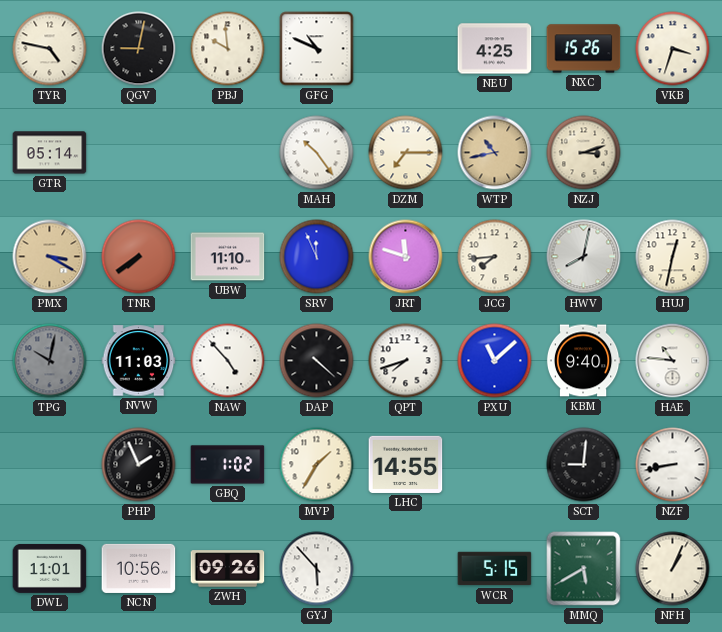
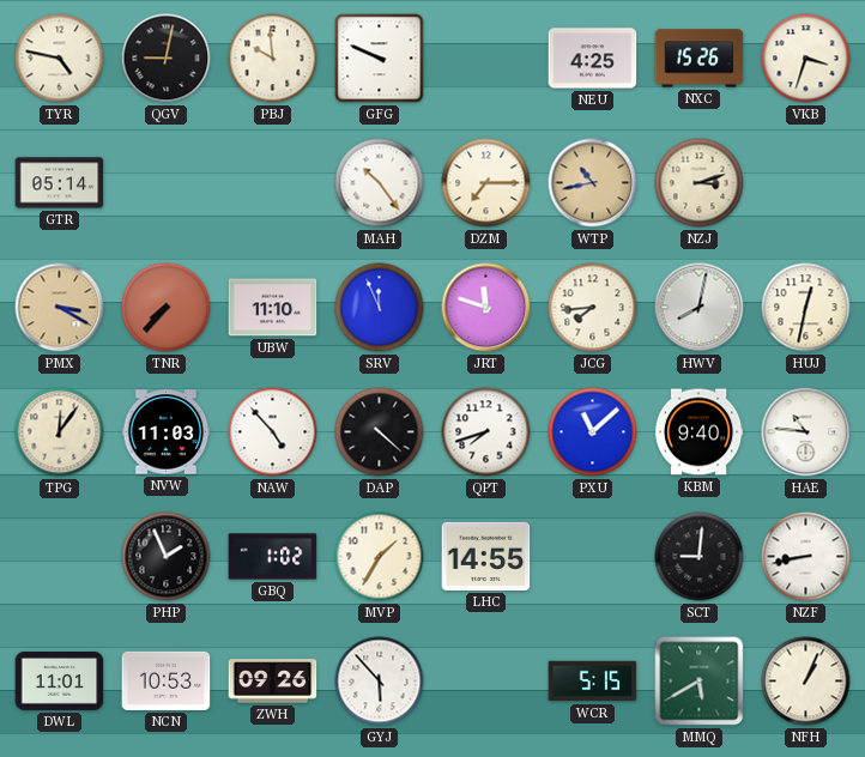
GFG: 10:49 -> 9:49 (380, 59)
TNR: 7:39 -> 7:37 (167, 308)
TPG: 10:02 -> 12:06 (60, 432)
TPG dial: grey -> cream (60, 432)
NCN: 10:56 -> 10:53 (167, 680)
